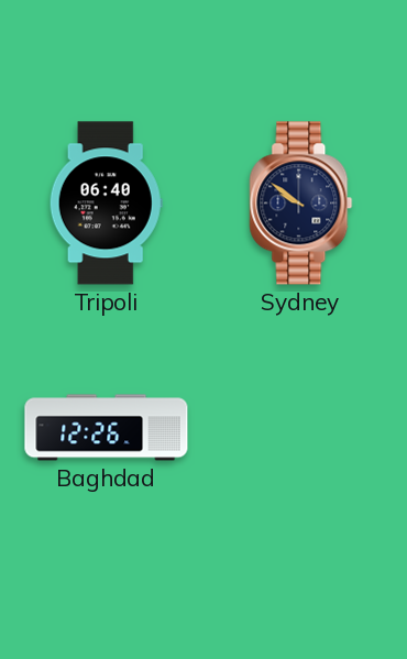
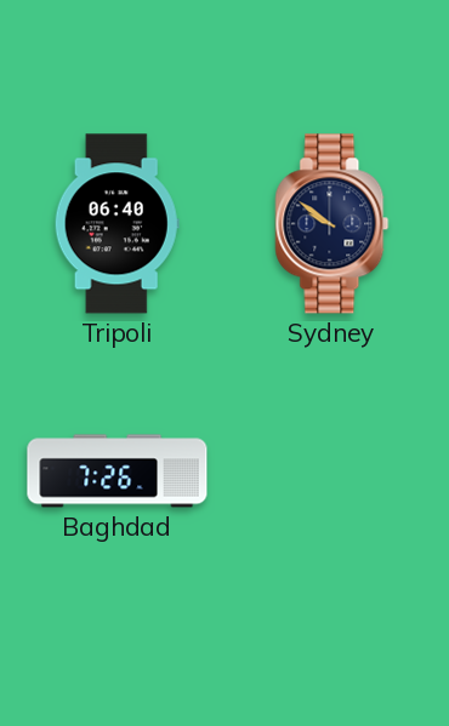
Baghdad: 12:26 -> 7:26 (118, 471)
